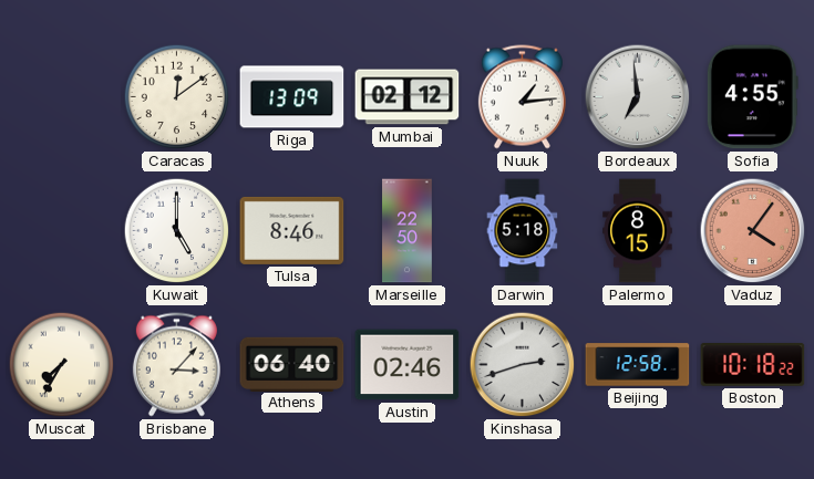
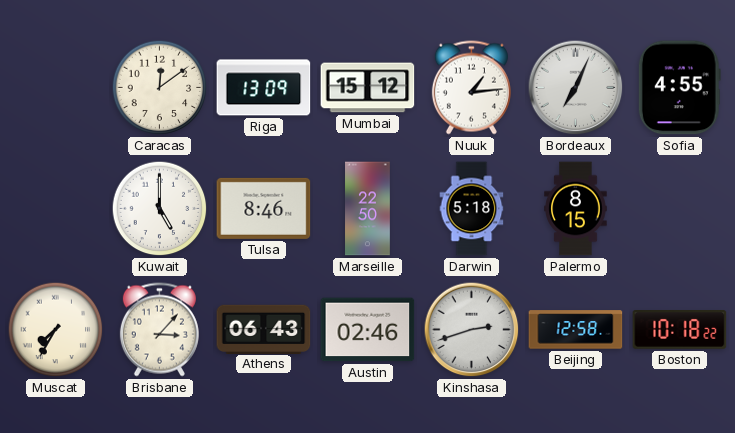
Mumbai: 02:12 -> 15:12 (368, 88)
Bordeaux: 6:59 -> 7:04 (576, 88)
Vaduz: 4:06 -> none (753, 231)
Athens: 06:40 -> 06:43 (264, 329)
